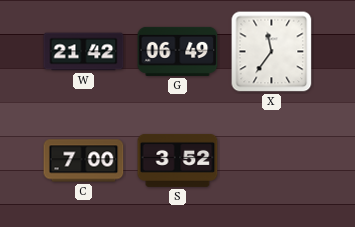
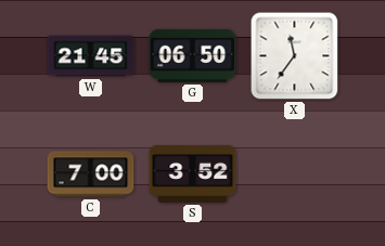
W: 21:42 -> 21:45 (91, 56)
G: 06:49 -> 06:50 (193, 55)
